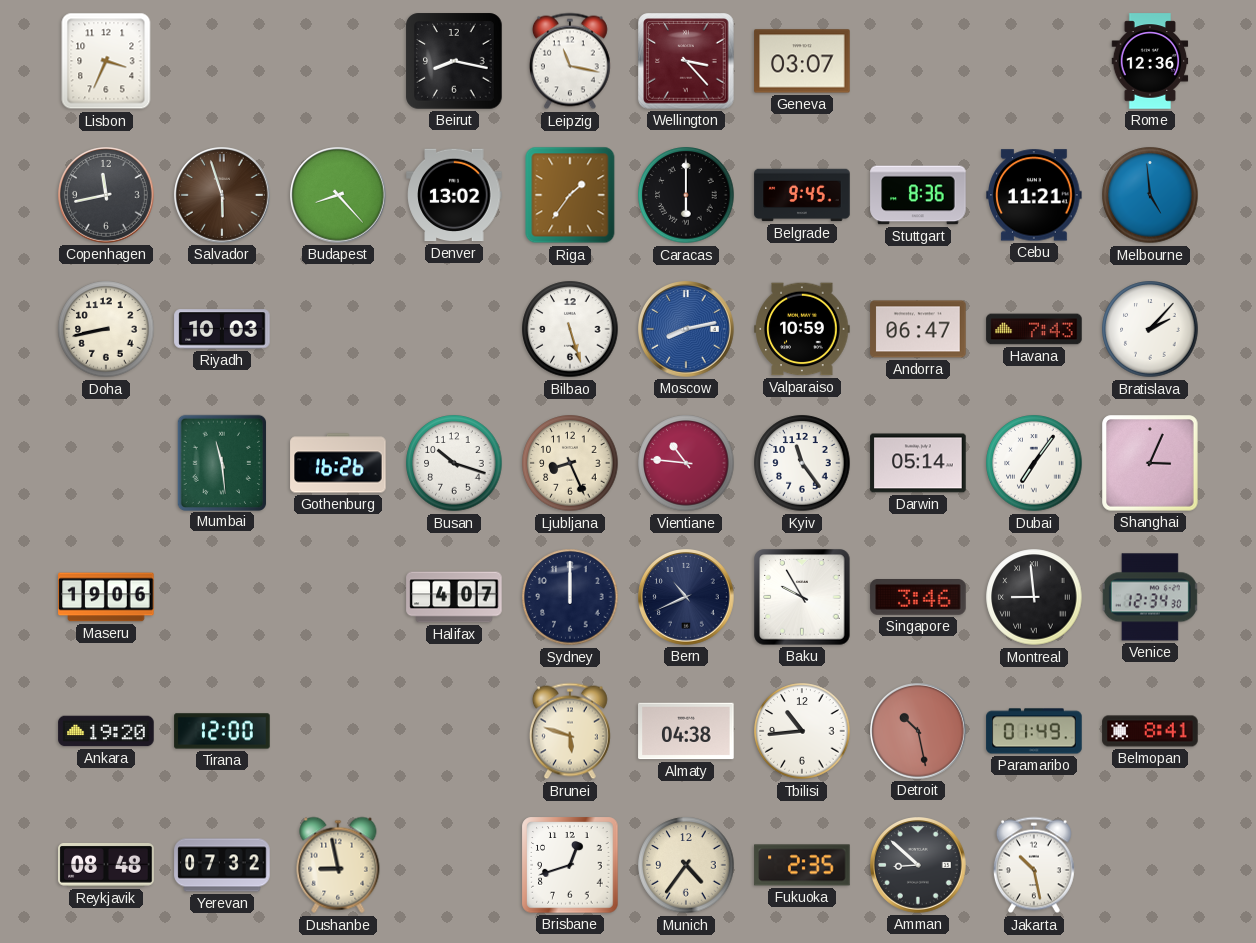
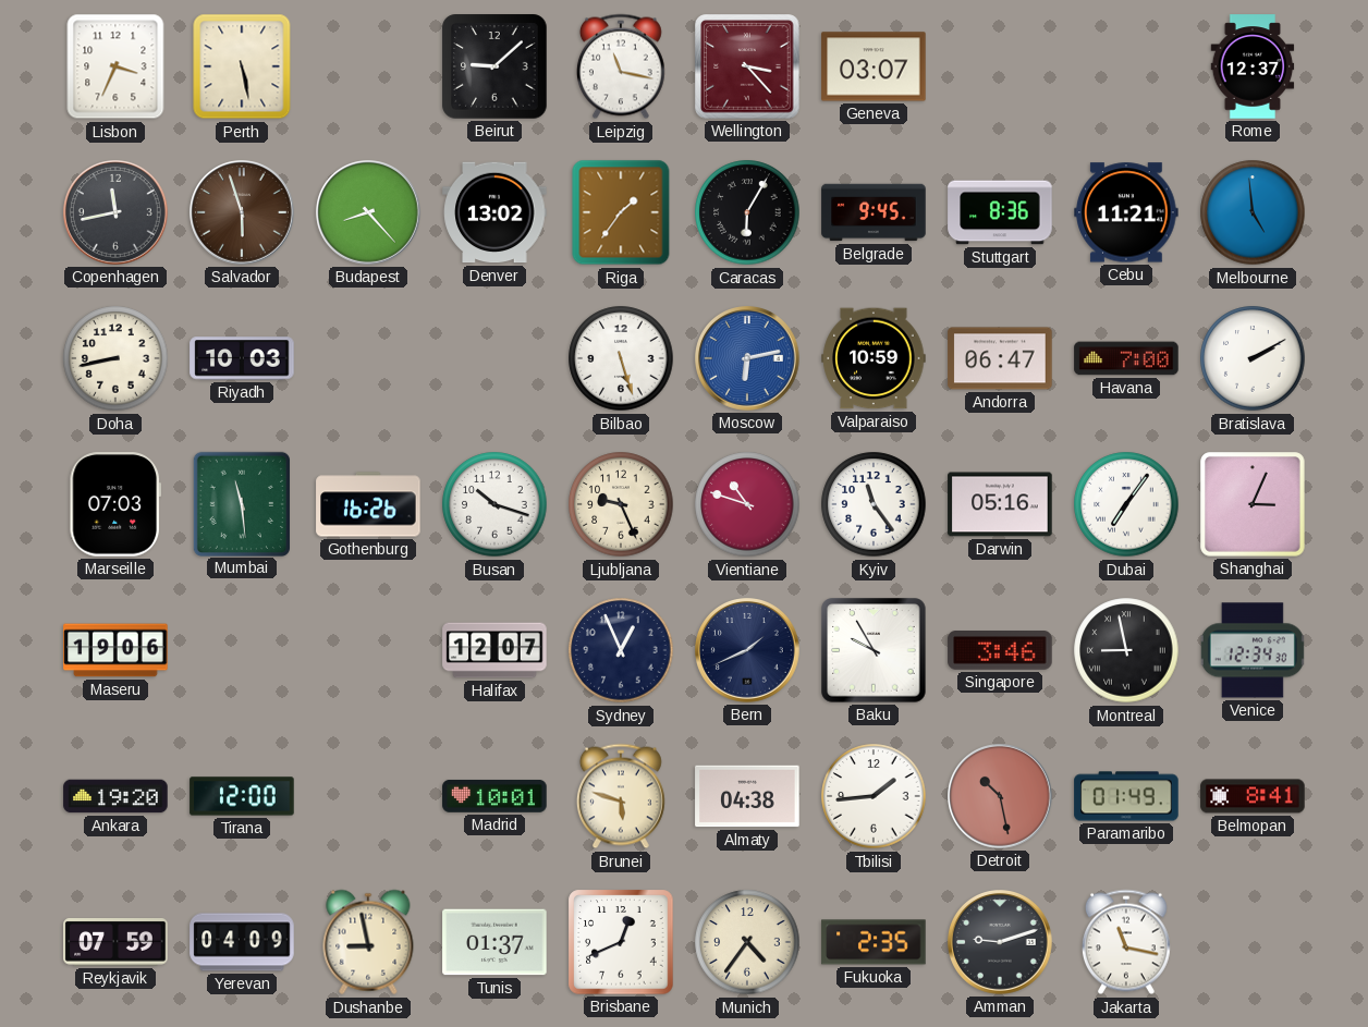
Perth: none -> 5:28 (242, 66)
Beirut: 8:17 -> 9:08 (494, 66)
Rome: 12:36 -> 12:37 (1253, 66)
Caracas: 6:00 -> 6:05 (747, 212)
Moscow: 8:13 -> 6:13 (747, 358)
Havana: 7:43 -> 7:00 (1126, 358)
Bratislava: 2:07 -> 2:10 (1253, 358)
Marseille: none -> 07:03 (115, 504)
Ljubljana: 8:26 -> 9:26 (621, 504)
Vientiane: 10:46 -> 10:48 (747, 504)
Darwin: 05:14 -> 05:16 (1000, 504)
Halifax: 4:07 -> 12:07 (494, 650)
Sydney: 12:00 -> 12:56 (621, 650)
Bern: 10:41 -> 1:41 (747, 650)
Montreal: 8:59 -> 8:58 (1126, 650)
Madrid: none -> 10:01 (494, 796)
Tbilisi: 10:44 -> 1:44 (874, 796)
Reykjavik: 08:48 -> 07:59 (115, 943)
Yerevan: 07:32 -> 04:09 (242, 942)
Tunis: none -> 01:37 (494, 942)
Brisbane: 12:42 -> 12:41 (621, 942)
Amman: 8:52 -> 9:12 (1000, 942)
Jakarta: 10:28 -> 11:17 (1126, 942)
